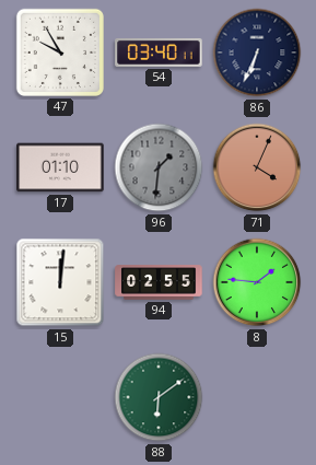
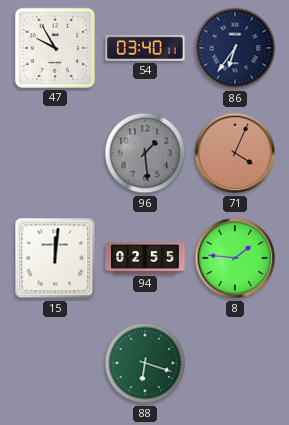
86: 6:34 -> 6:36 (235, 48)
17: 01:10 -> none (60, 167)
96: 1:31 -> 1:29 (145, 153)
88: 6:09 -> 6:18 (145, 363)
